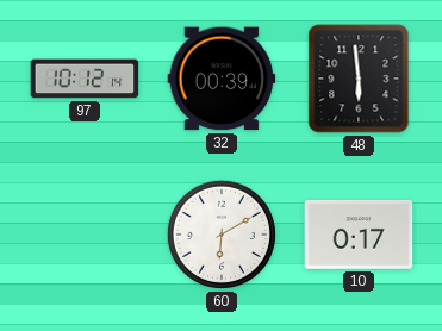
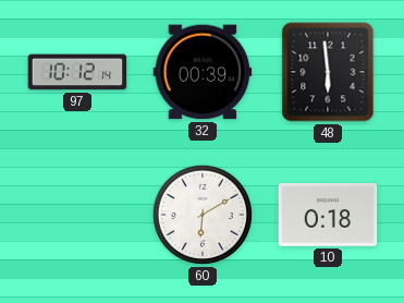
10: 0:17 -> 0:18 (328, 216)
